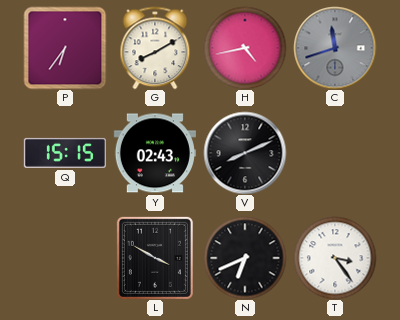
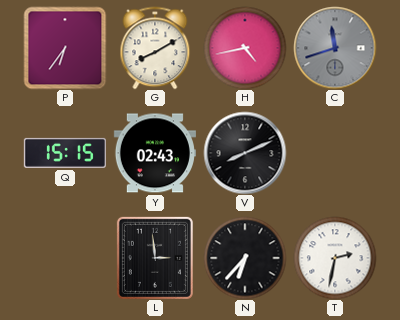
L: 3:50 -> 2:59 (155, 258)
N: 6:41 -> 6:37 (245, 258)
T: 3:24 -> 2:32 (335, 258)
